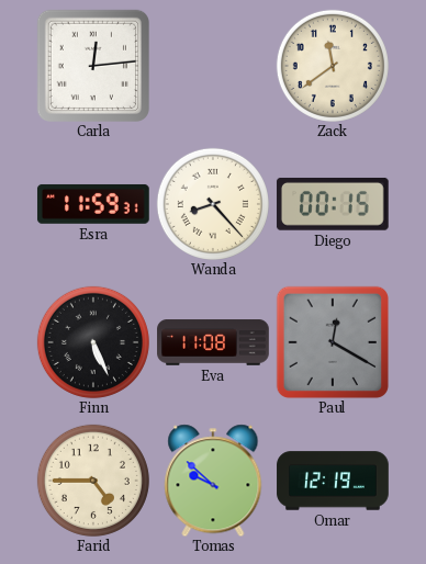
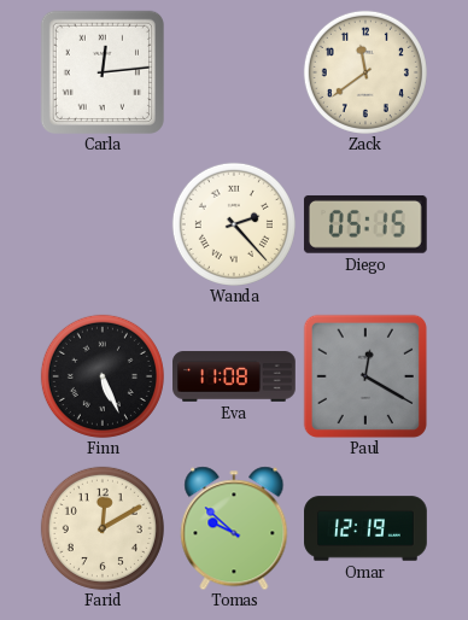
Esra: 11:59 -> none (93, 204)
Wanda: 8:23 -> 2:23 (234, 224)
Diego: 00:15 -> 05:15 (365, 224)
Farid: 4:45 -> 12:10 (103, 528)
